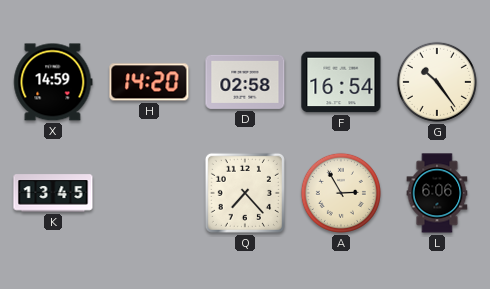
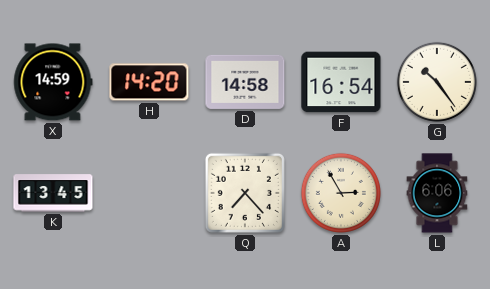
D: 02:58 -> 14:58 (245, 82)
